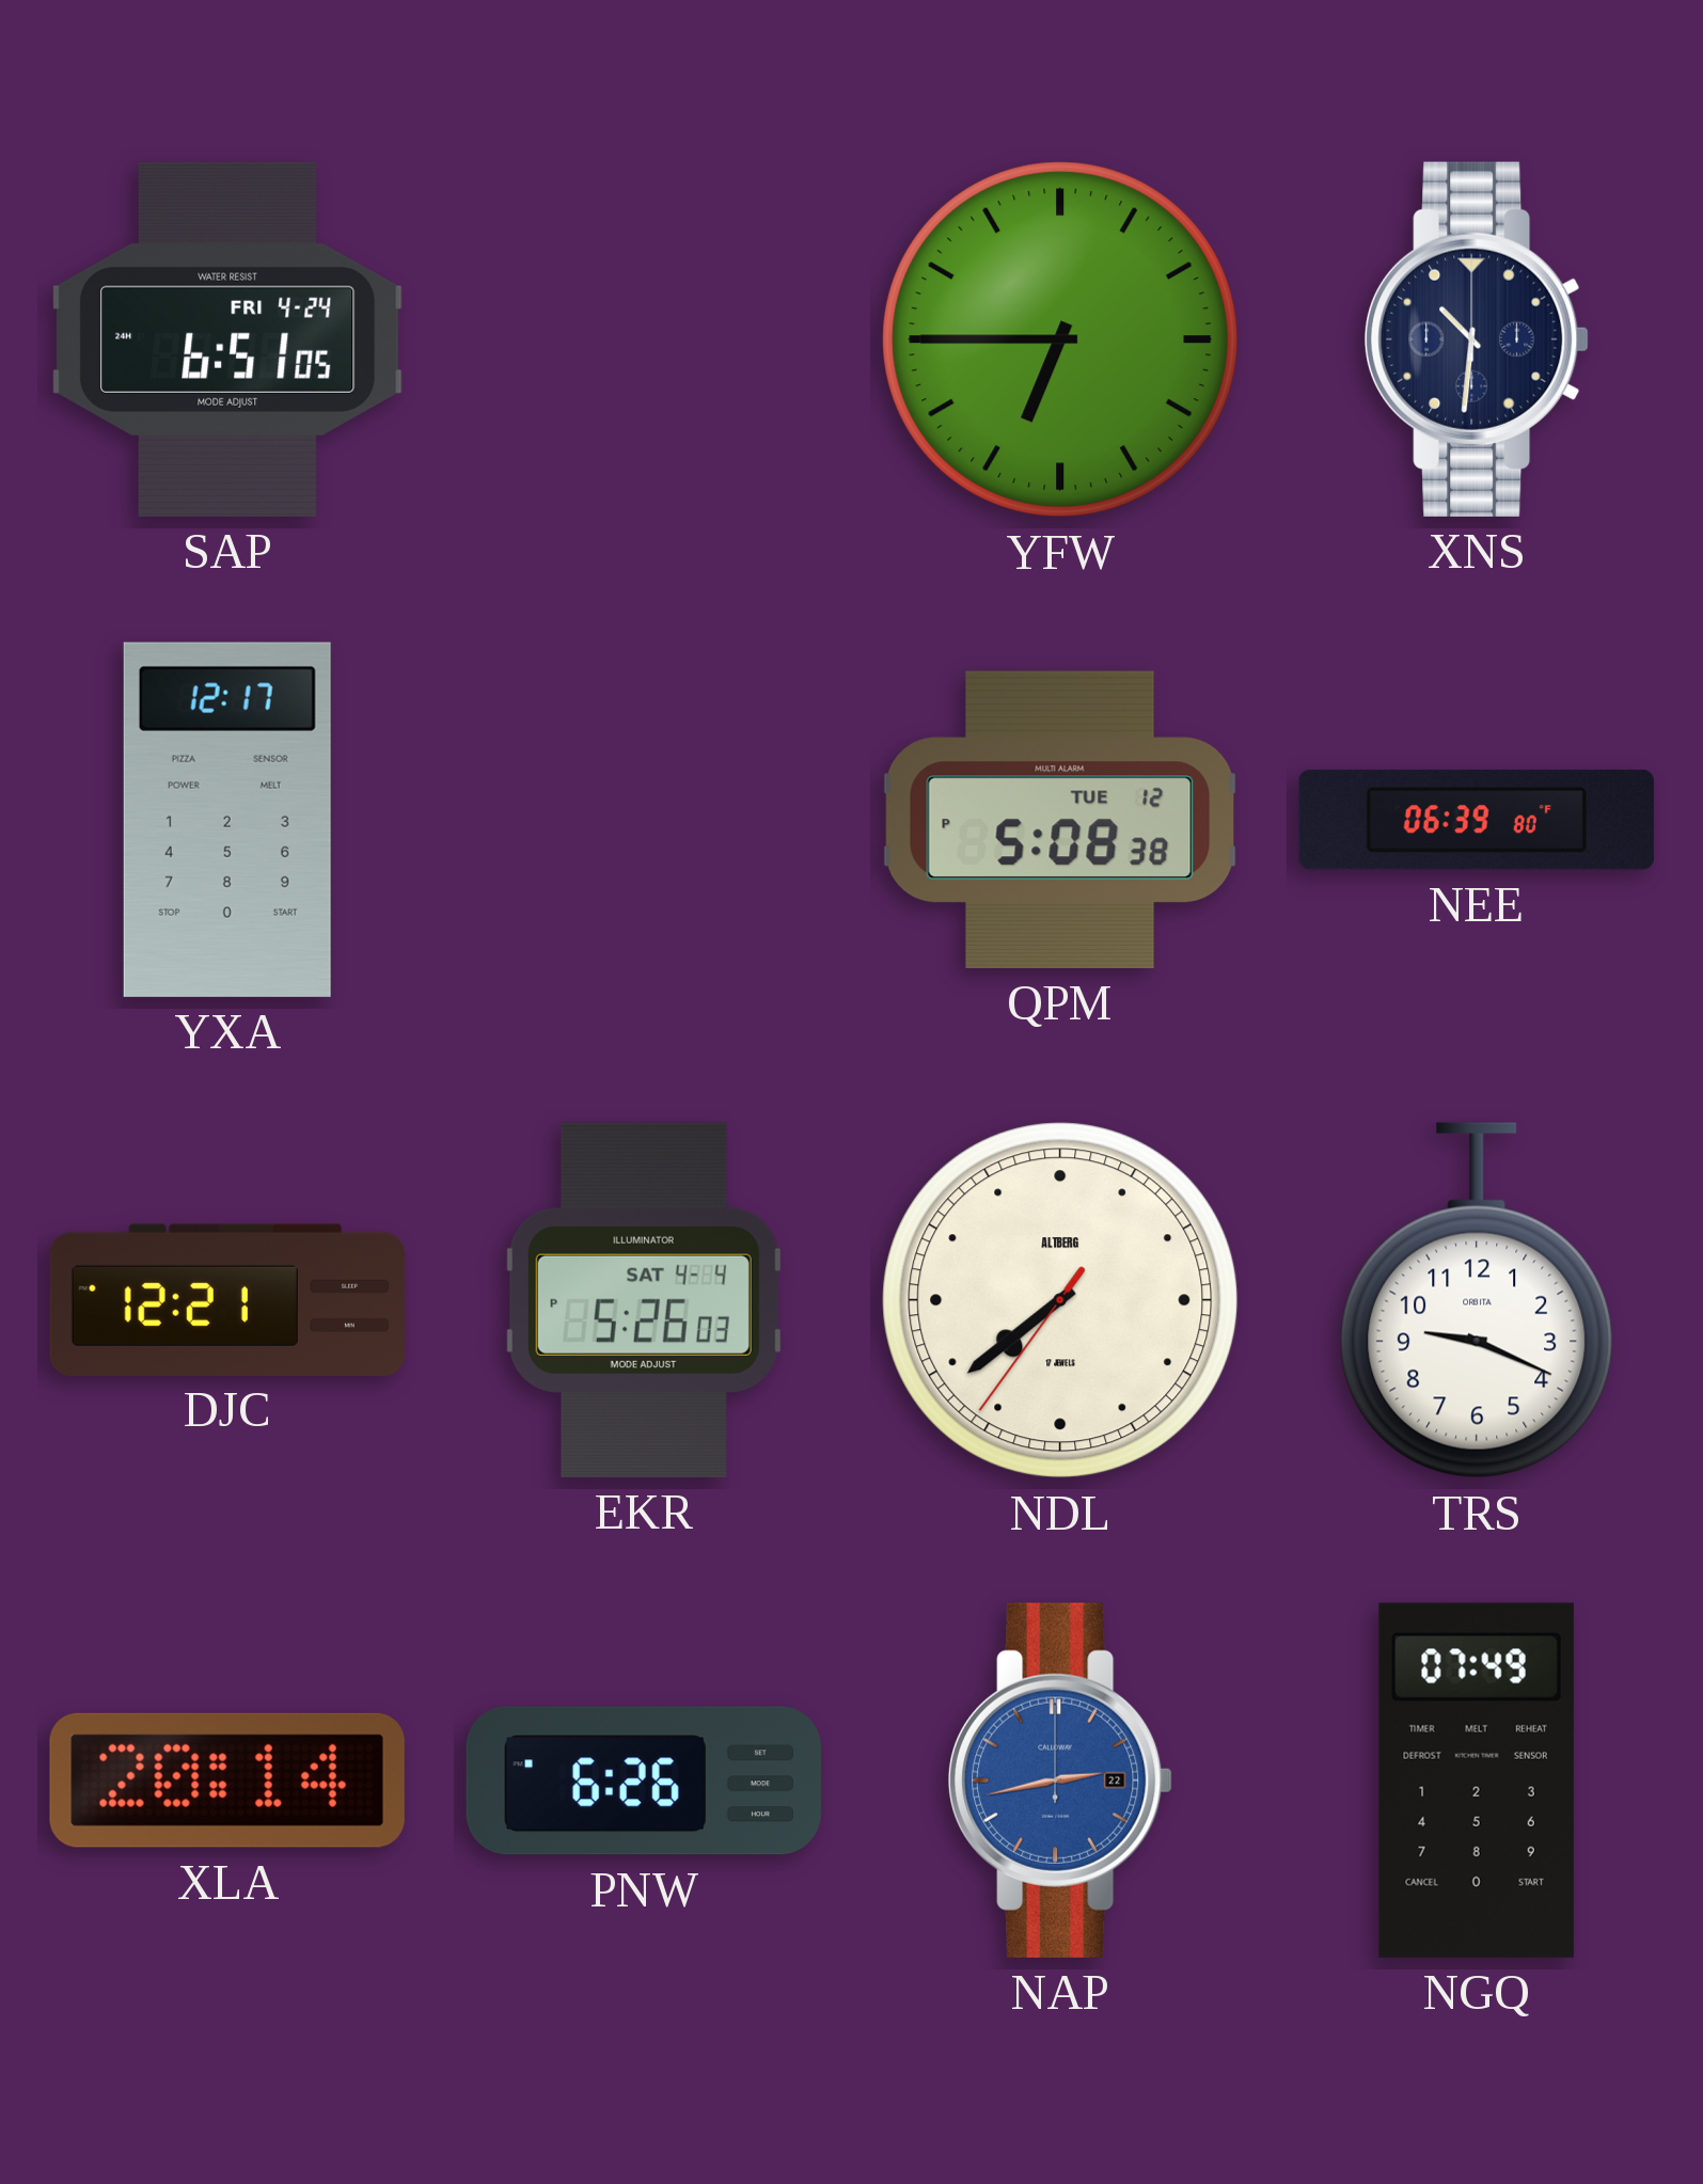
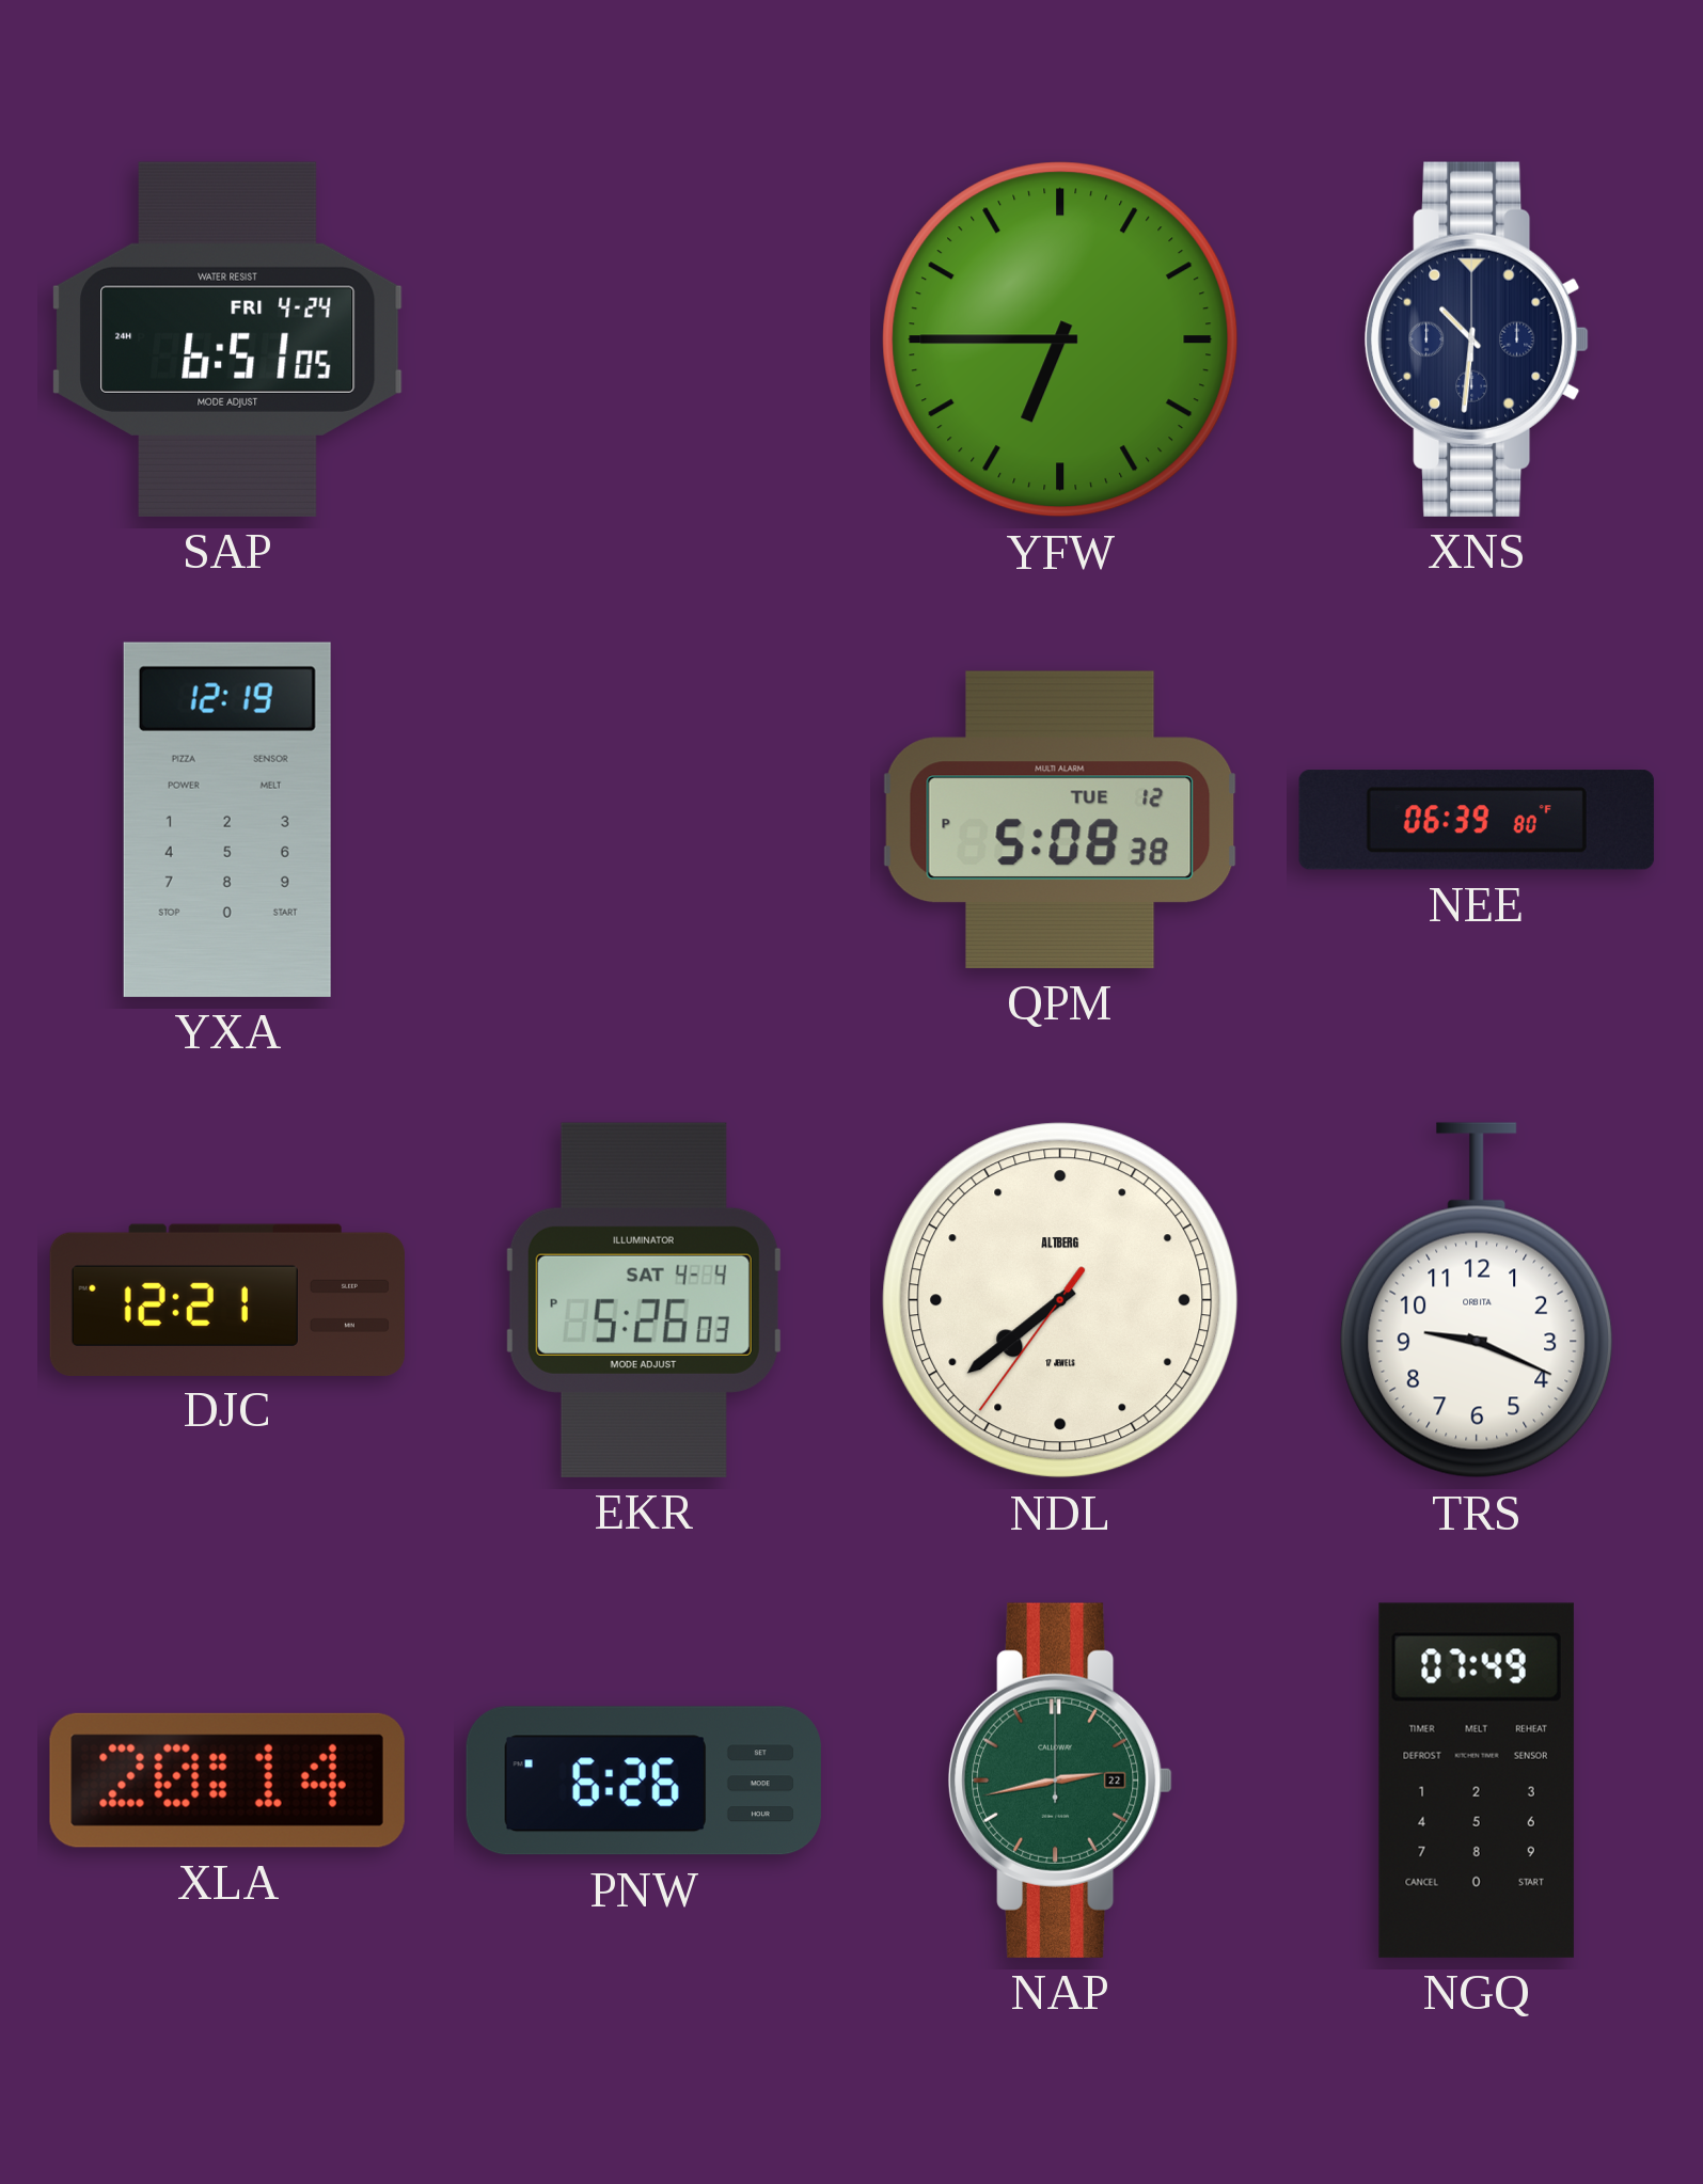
YXA: 12:17 -> 12:19 (227, 820)
NAP dial: blue -> green (1060, 1781)
